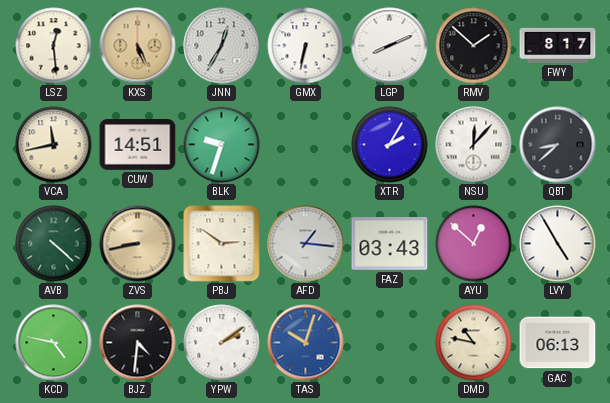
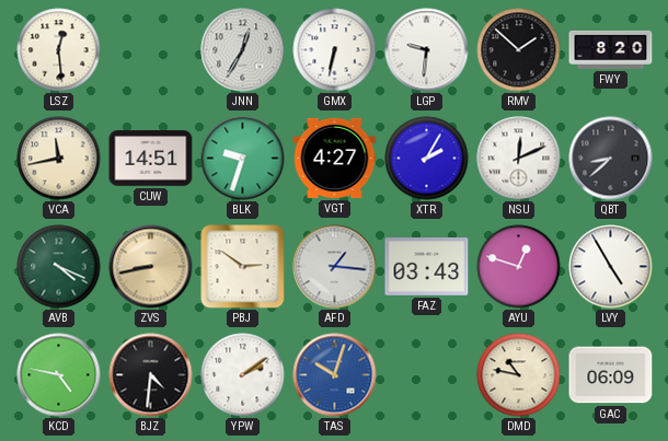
KXS: 5:26 -> none (138, 46)
LGP: 8:11 -> 9:31 (427, 50)
FWY: 8:17 -> 8:20 (611, 49)
VGT: none -> 4:27 (335, 158)
NSU: 12:07 -> 12:11 (519, 159)
AVB: 4:22 -> 4:19 (59, 267)
AYU: 12:52 -> 12:48 (519, 267)
GAC: 06:13 -> 06:09 (611, 375)
